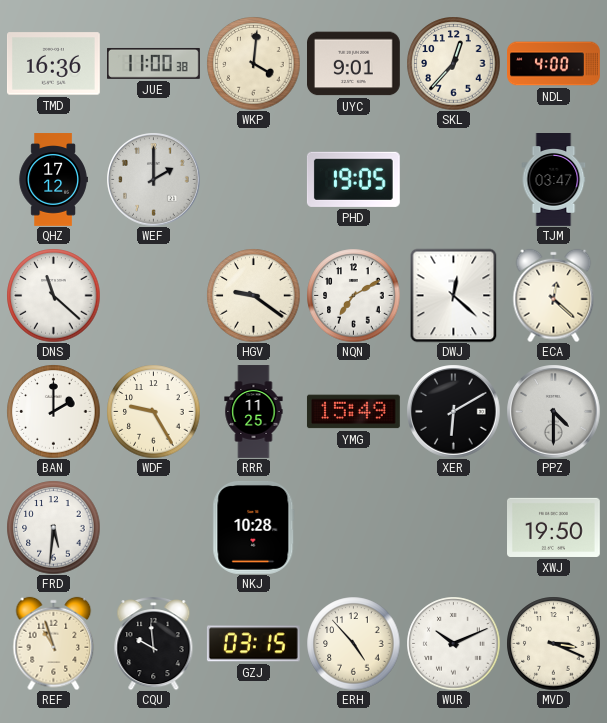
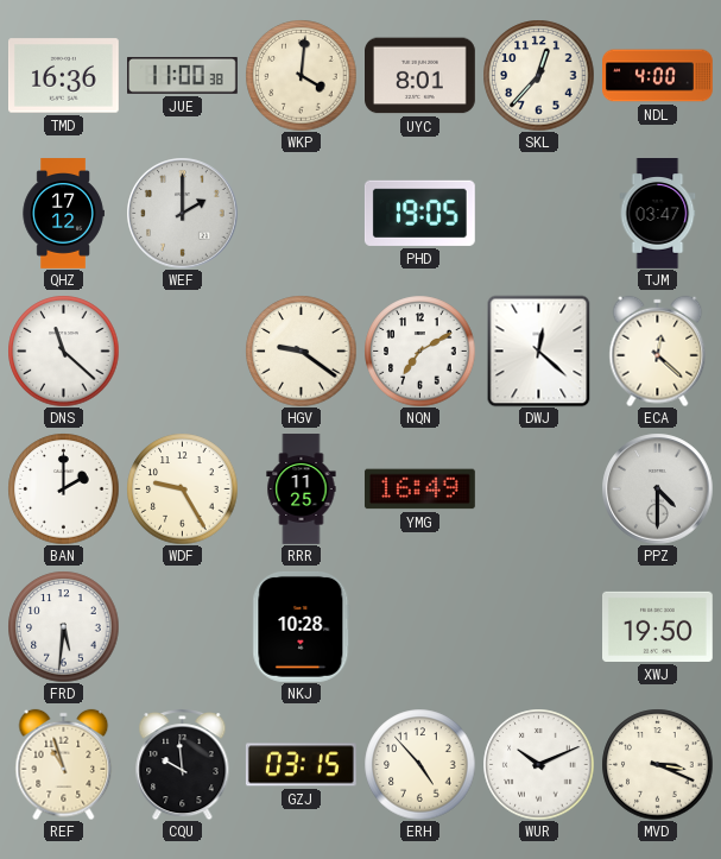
UYC: 9:01 -> 8:01 (420, 76)
YMG: 15:49 -> 16:49 (420, 489)
XER: 6:10 -> none (453, 411)
